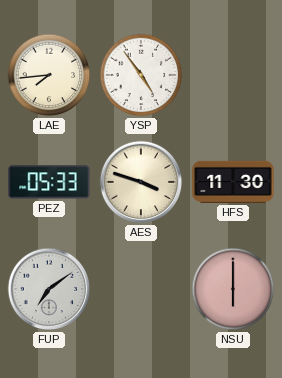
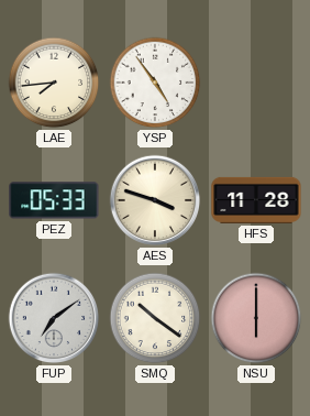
HFS: 11:30 -> 11:28 (256, 200)
SMQ: none -> 10:21 (155, 318)
